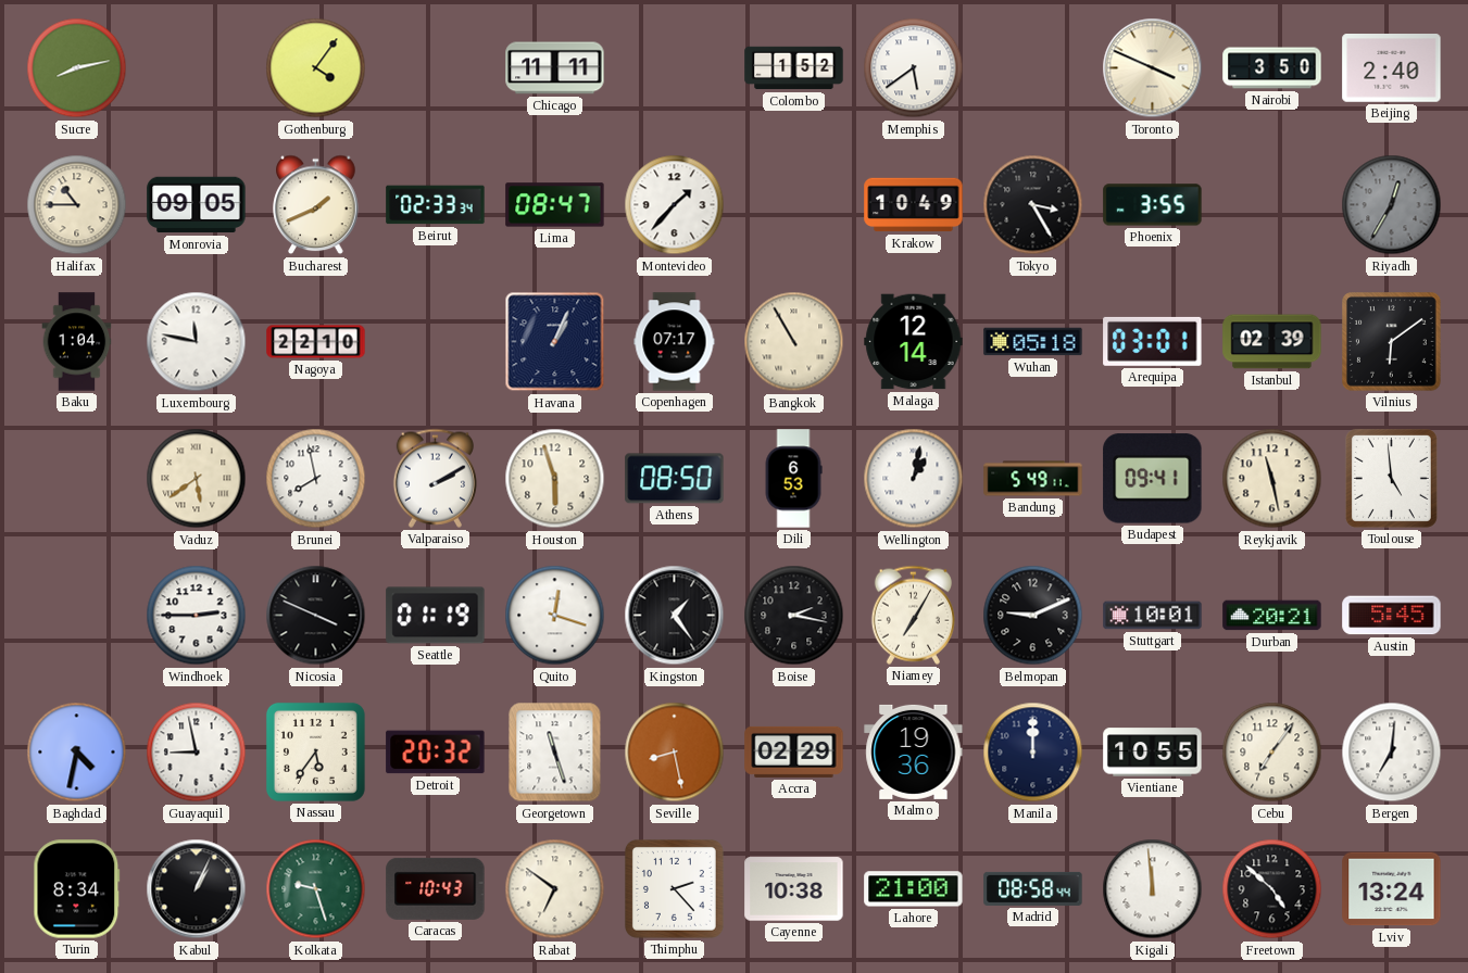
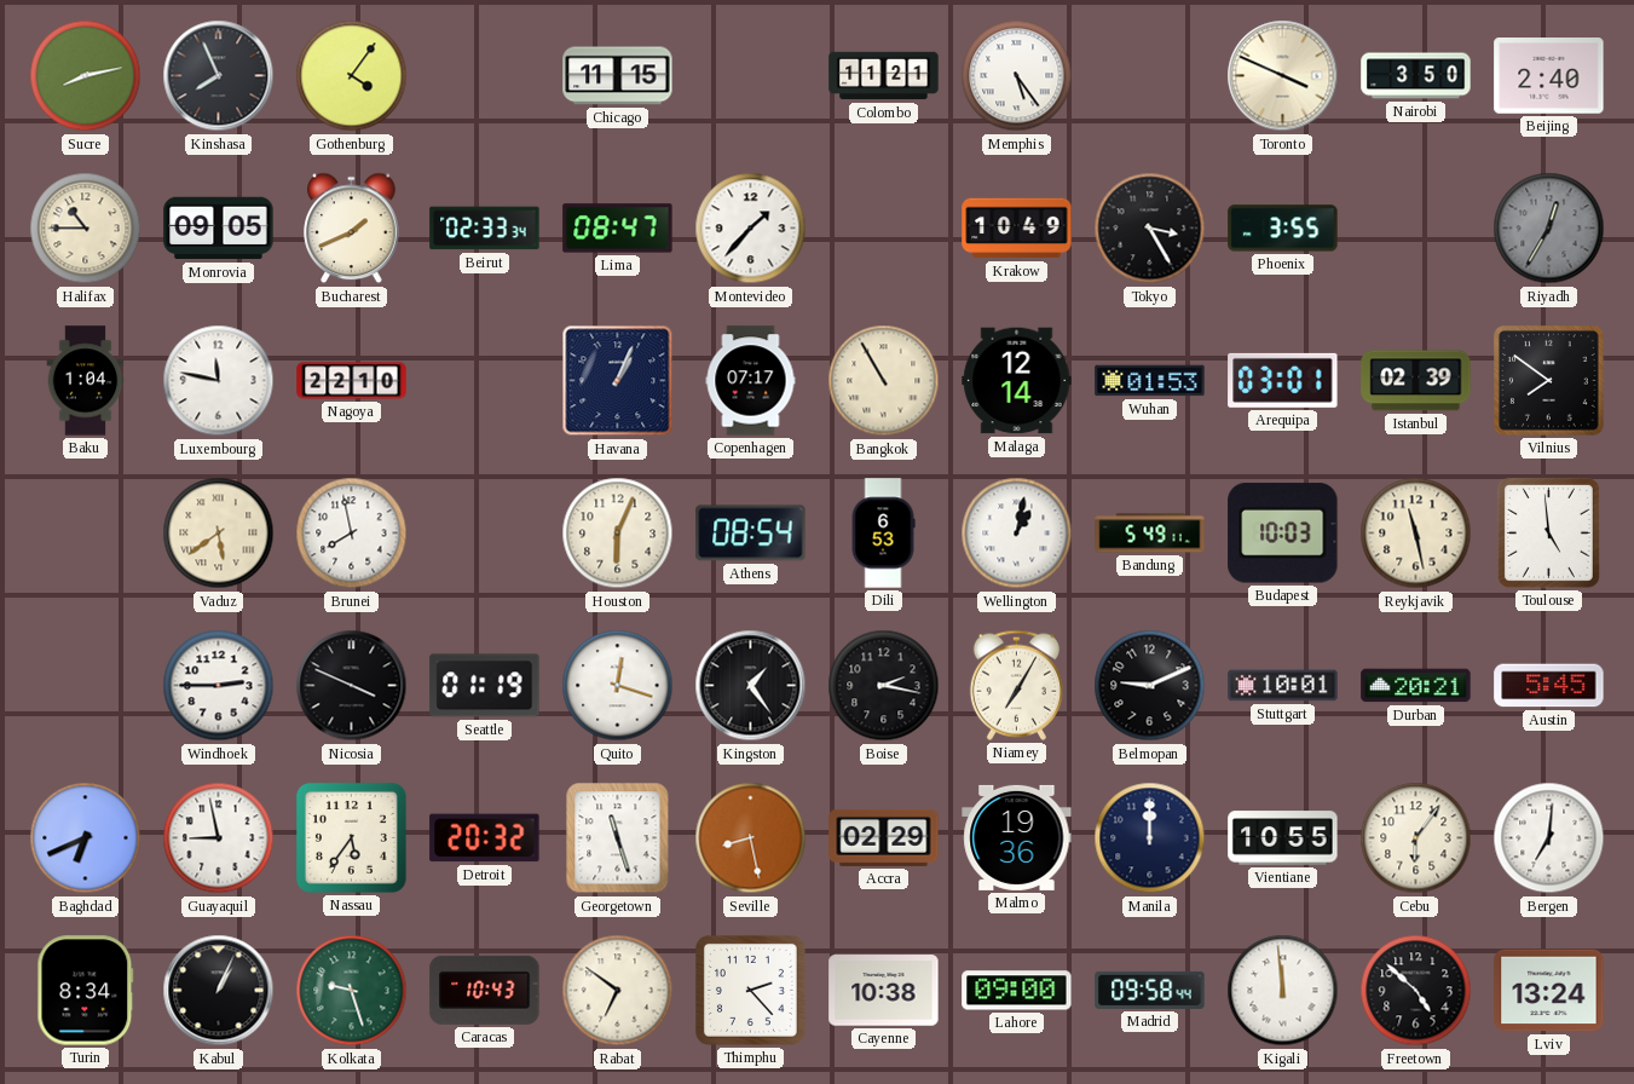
Kinshasa: none -> 7:56 (219, 76)
Chicago: 11:11 -> 11:15 (618, 76)
Colombo: 1:52 -> 11:21 (884, 76)
Memphis: 5:39 -> 5:24 (1017, 76)
Wuhan: 05:18 -> 01:53 (1150, 381)
Vilnius: 6:09 -> 7:51 (1549, 381)
Valparaiso: 2:10 -> none (435, 478)
Houston: 5:57 -> 6:04 (618, 534)
Athens: 08:50 -> 08:54 (751, 534)
Budapest: 09:41 -> 10:03 (1283, 534)
Baghdad: 4:32 -> 6:41 (86, 838)
Cebu: 7:06 -> 6:06 (1416, 838)
Lahore: 21:00 -> 09:00 (1017, 991)
Madrid: 08:58 -> 09:58 (1150, 990)
